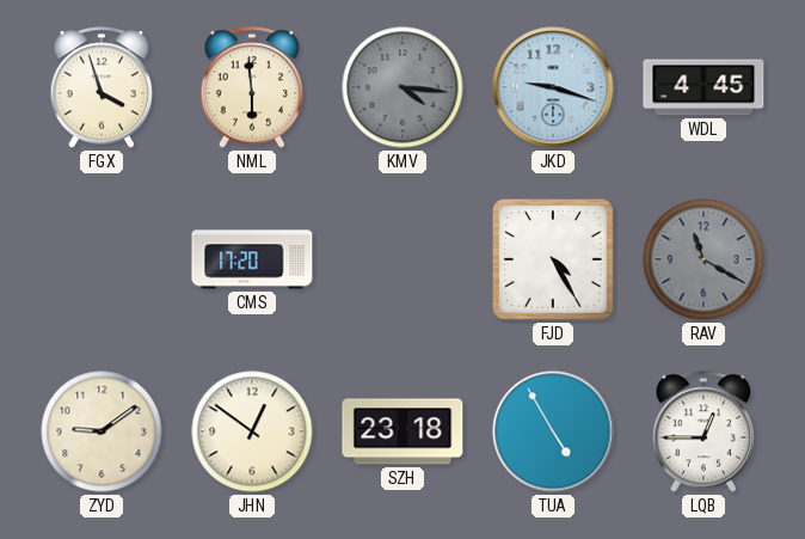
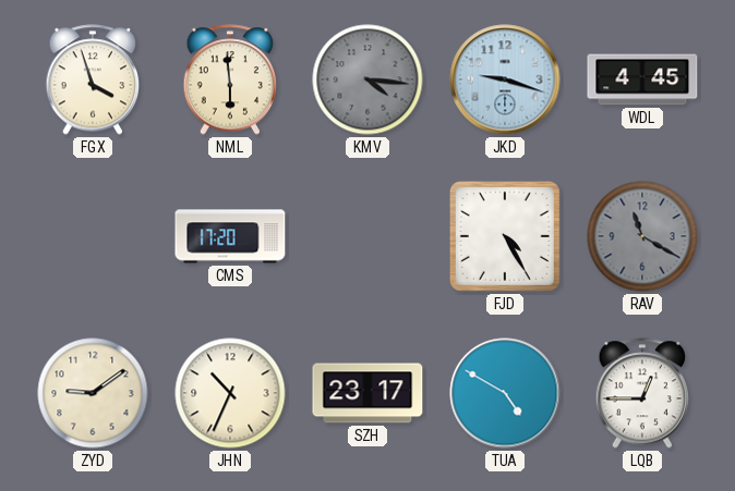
JHN: 12:51 -> 10:34 (230, 393)
SZH: 23:18 -> 23:17 (367, 393)
TUA: 4:55 -> 4:50 (505, 393)
